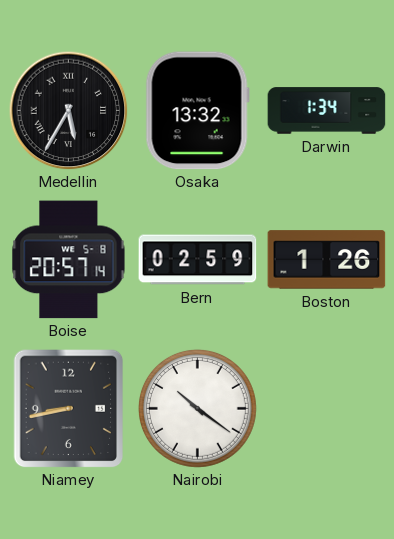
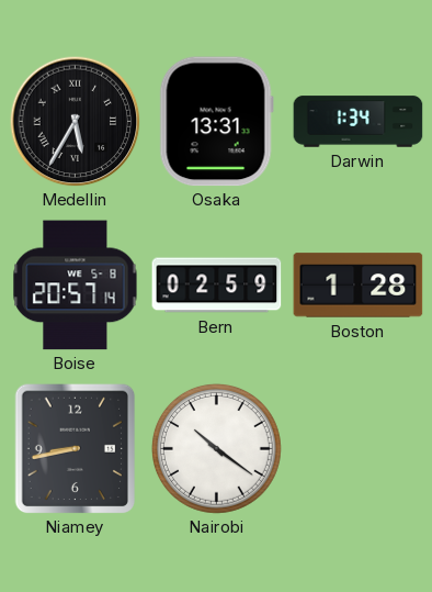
Osaka: 13:32 -> 13:31 (216, 122)
Boston: 1:26 -> 1:28 (359, 286)
